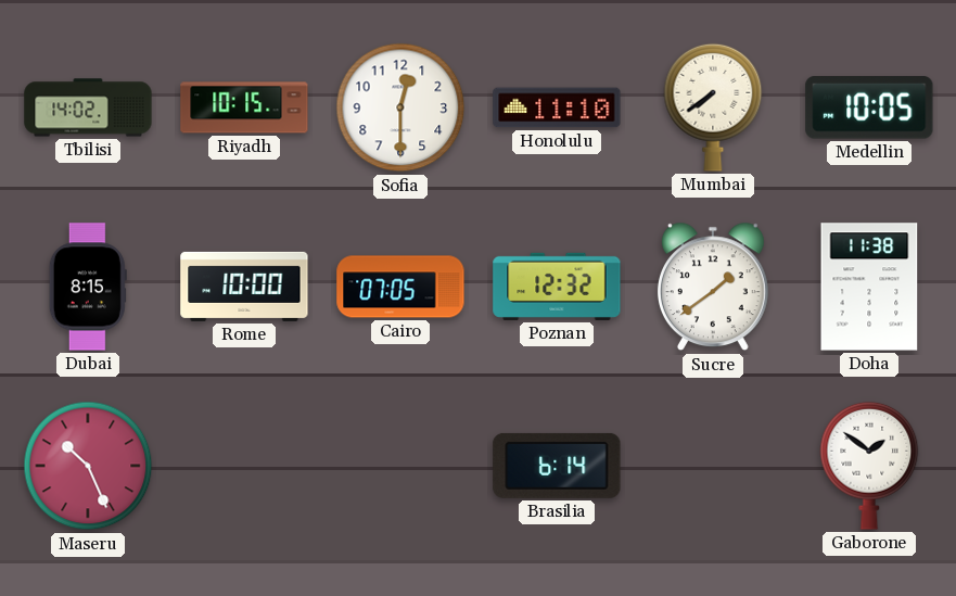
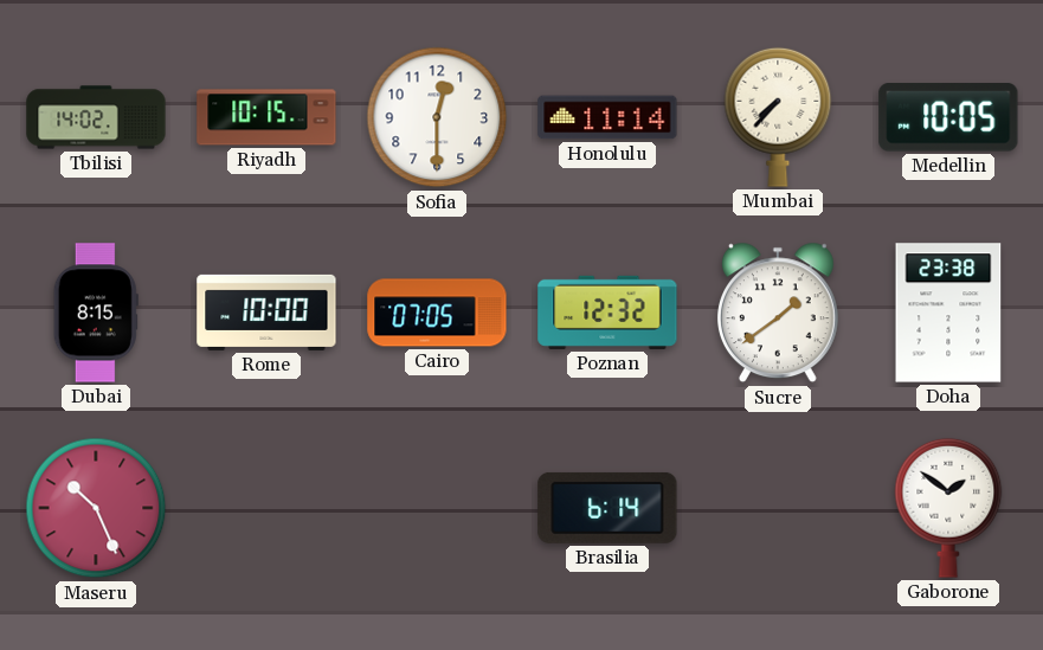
Honolulu: 11:10 -> 11:14 (607, 117)
Mumbai: 7:39 -> 7:37 (778, 117)
Doha: 11:38 -> 23:38 (948, 313)
